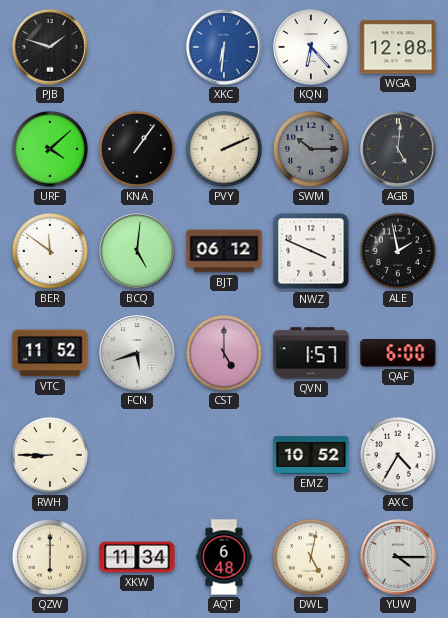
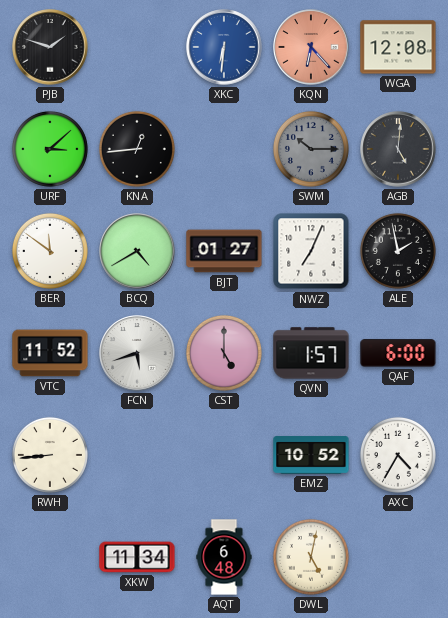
KQN dial: white -> salmon (311, 47)
URF: 4:08 -> 3:08 (50, 149)
KNA: 1:06 -> 12:44 (137, 149)
PVY: 2:11 -> none (224, 149)
BCQ: 5:01 -> 4:40 (137, 251)
BJT: 06:12 -> 01:27 (224, 251)
NWZ: 3:49 -> 7:04 (311, 251)
RWH: 8:45 -> 8:44 (50, 455)
QZW: 6:00 -> none (50, 557)
YUW: 4:15 -> none (398, 557)
